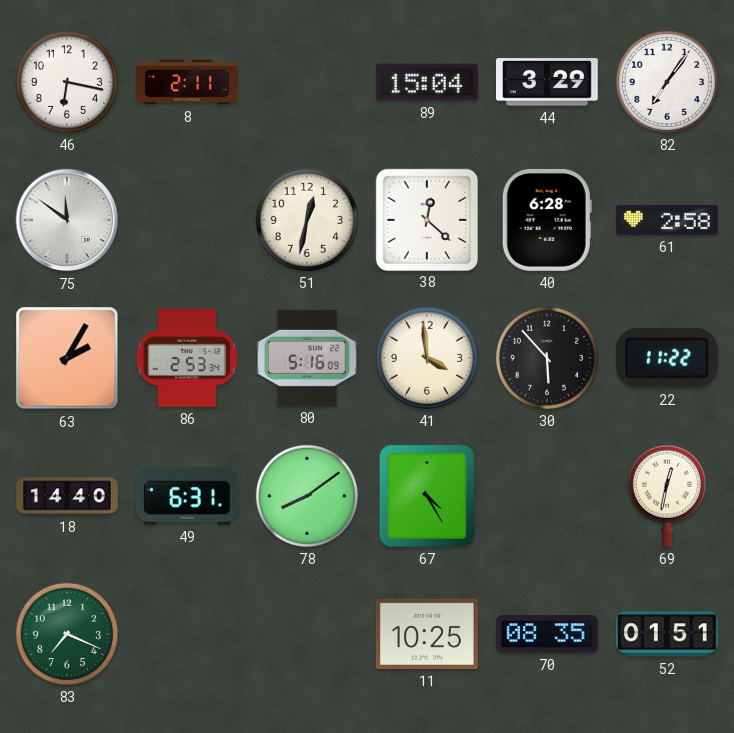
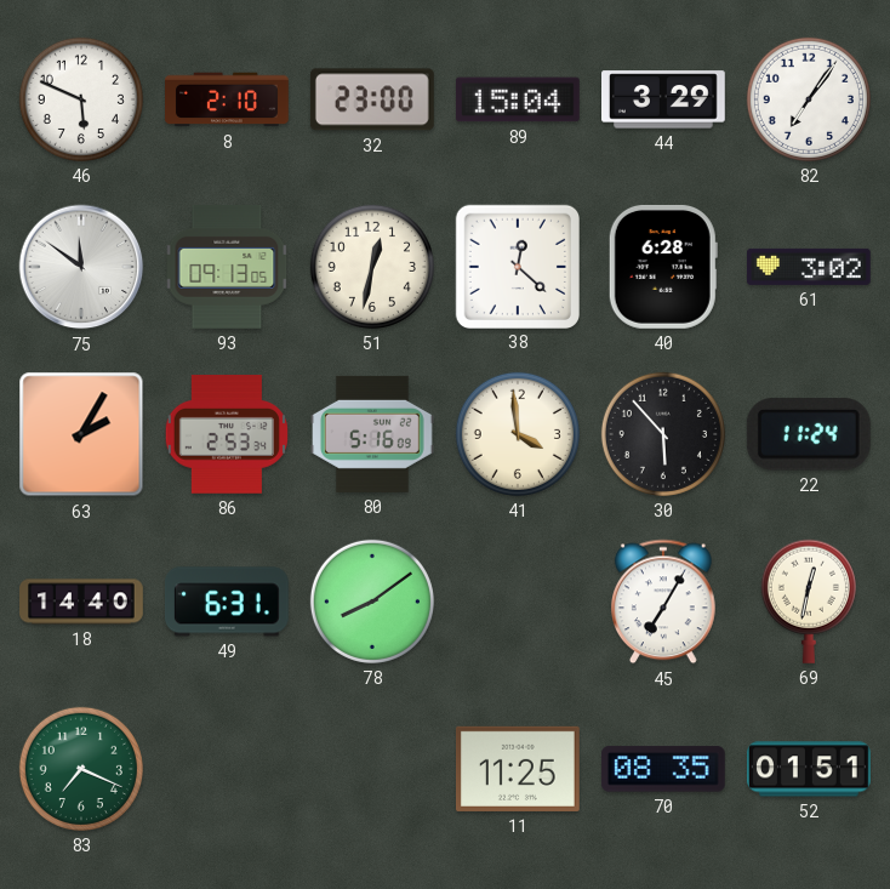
46: 6:17 -> 5:49 (81, 99)
8: 2:11 -> 2:10 (228, 99)
32: none -> 23:00 (372, 99)
93: none -> 09:13 (227, 267)
61: 2:58 -> 3:02 (810, 267)
22: 11:22 -> 11:24 (809, 434)
67: 4:25 -> none (427, 496)
45: none -> 7:05 (664, 602)
11: 10:25 -> 11:25 (518, 769)
